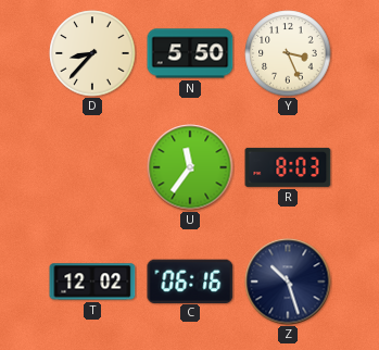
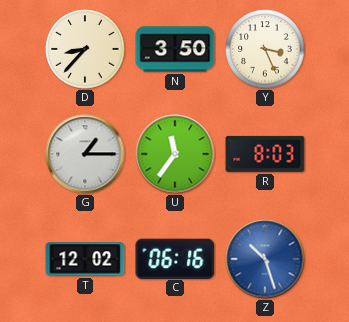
N: 5:50 -> 3:50 (175, 49)
G: none -> 1:15 (85, 154)
Z dial: navy -> blue (265, 259)
